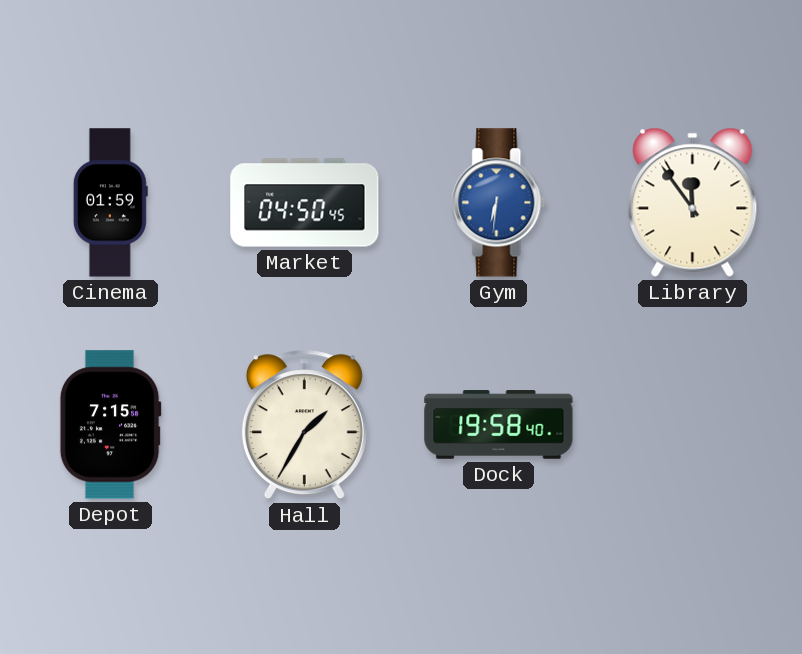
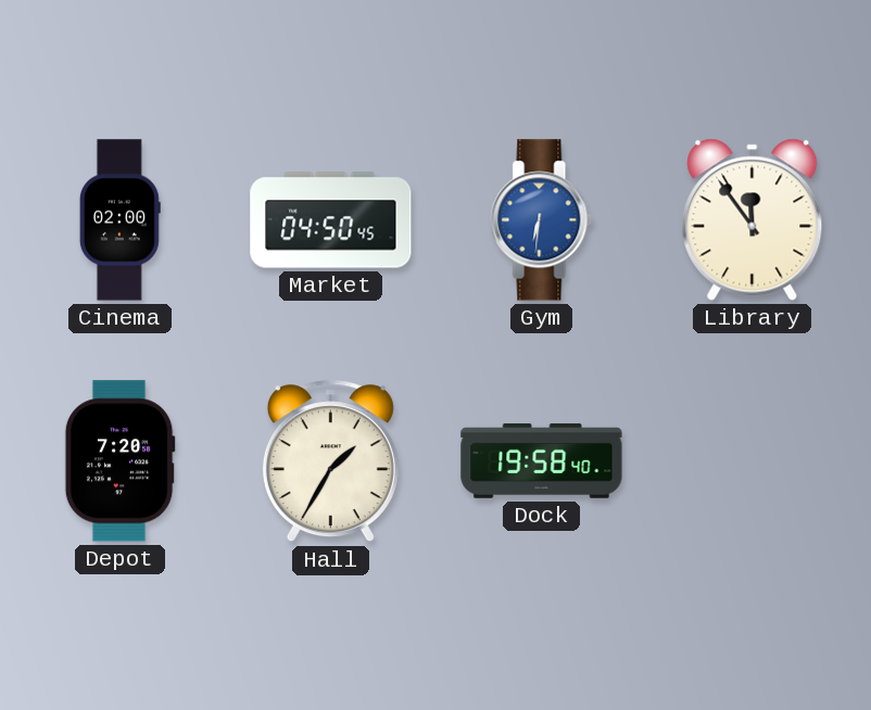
Cinema: 01:59 -> 02:00 (119, 220)
Depot: 7:15 -> 7:20 (119, 461)
